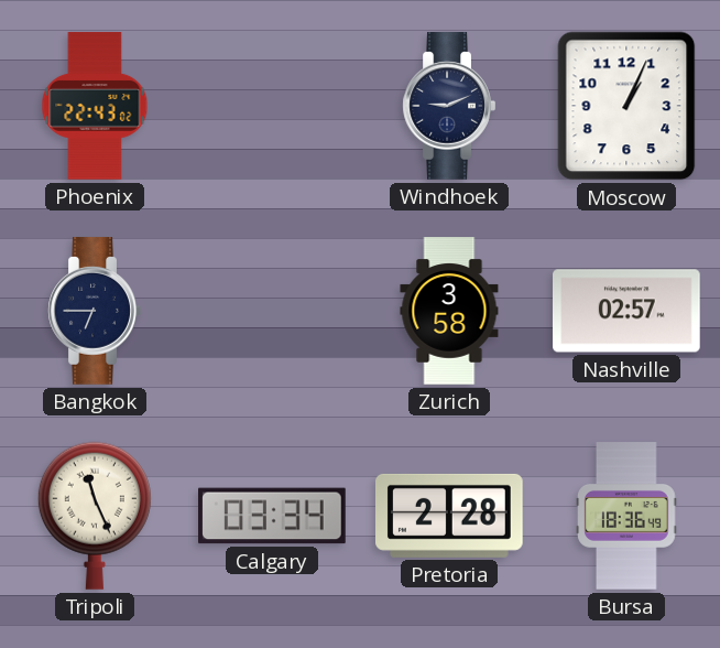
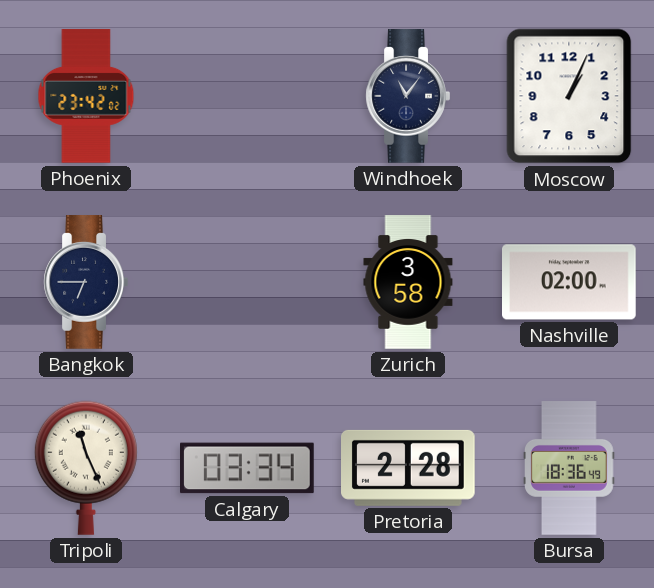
Phoenix: 22:43 -> 23:42 (86, 96)
Windhoek: 9:11 -> 11:06 (408, 96)
Nashville: 02:57 -> 02:00 (570, 282)
